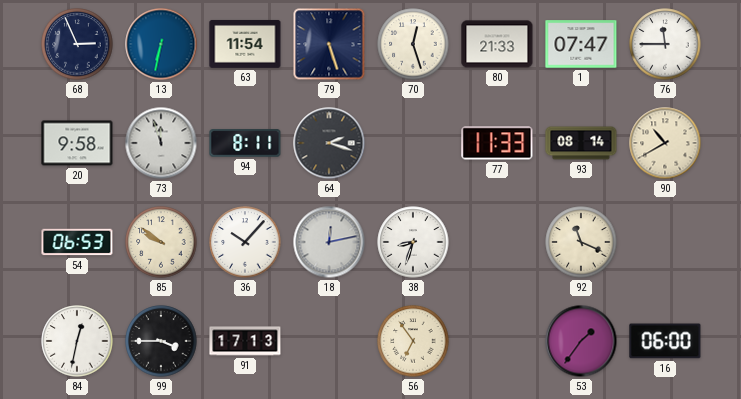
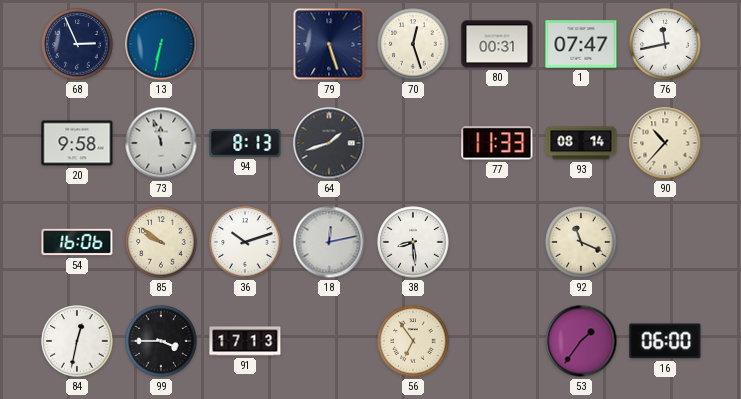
63: 11:54 -> none (245, 44)
80: 21:33 -> 00:31 (497, 44)
76: 11:45 -> 11:43 (665, 44)
94: 8:11 -> 8:13 (245, 143)
64: 2:18 -> 1:42 (329, 143)
90: 10:40 -> 10:37 (665, 143)
54: 06:53 -> 16:06 (77, 242)
36: 10:07 -> 10:12 (245, 242)
38: 8:33 -> 8:29 (413, 242)
